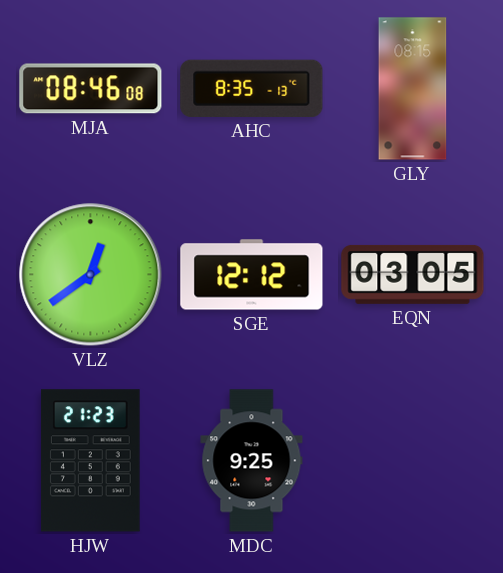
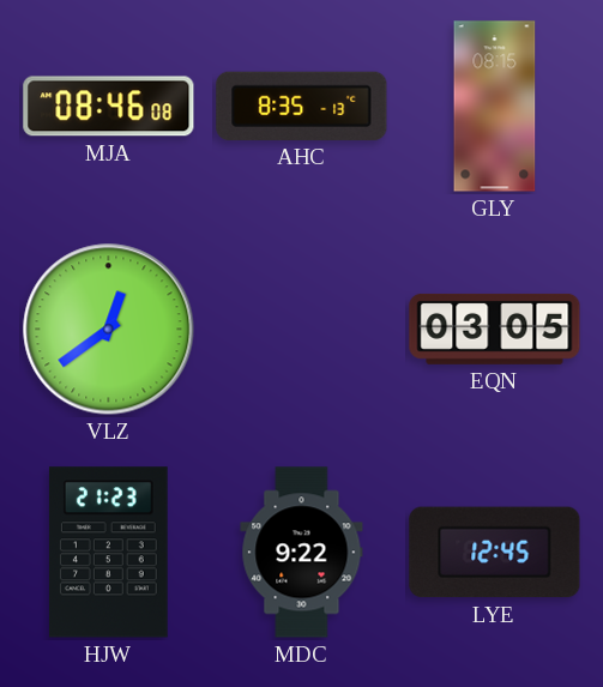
SGE: 12:12 -> none (252, 275)
MDC: 9:25 -> 9:22 (302, 553)
LYE: none -> 12:45 (495, 553)
